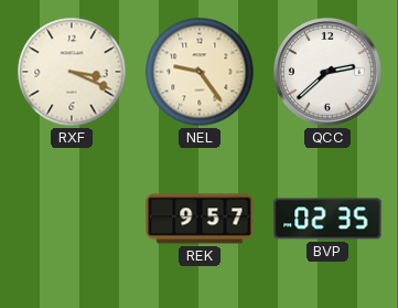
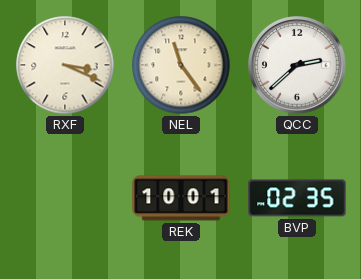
NEL: 9:24 -> 11:24 (181, 65)
REK: 9:57 -> 10:01 (181, 198)
